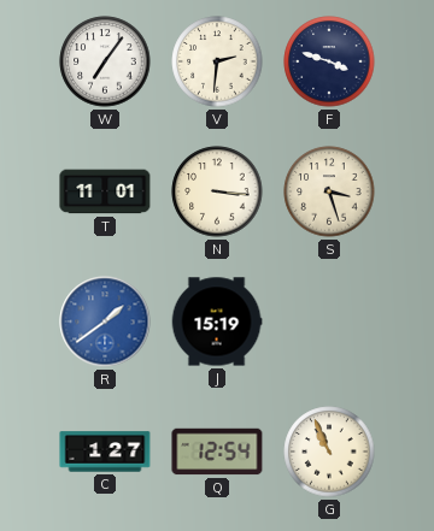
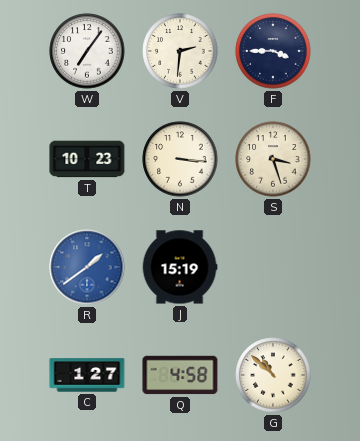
F: 3:48 -> 3:45 (273, 51)
T: 11:01 -> 10:23 (87, 159)
Q: 12:54 -> 4:58 (180, 375)
G: 10:56 -> 10:52 (273, 375)
